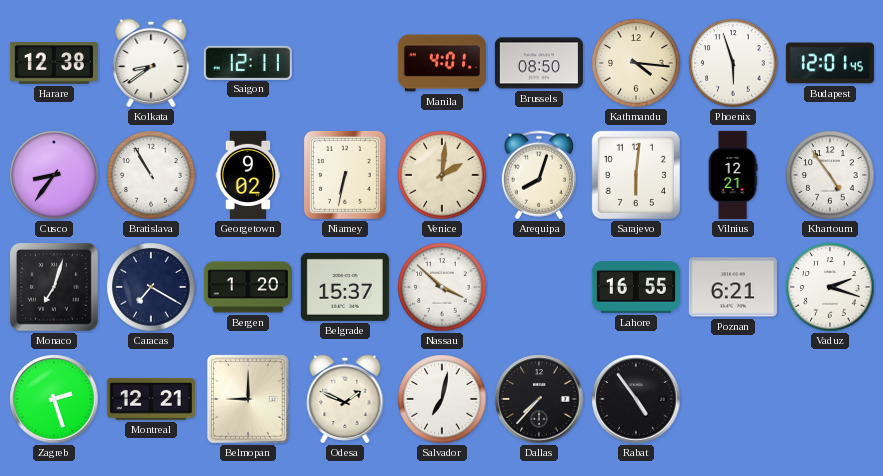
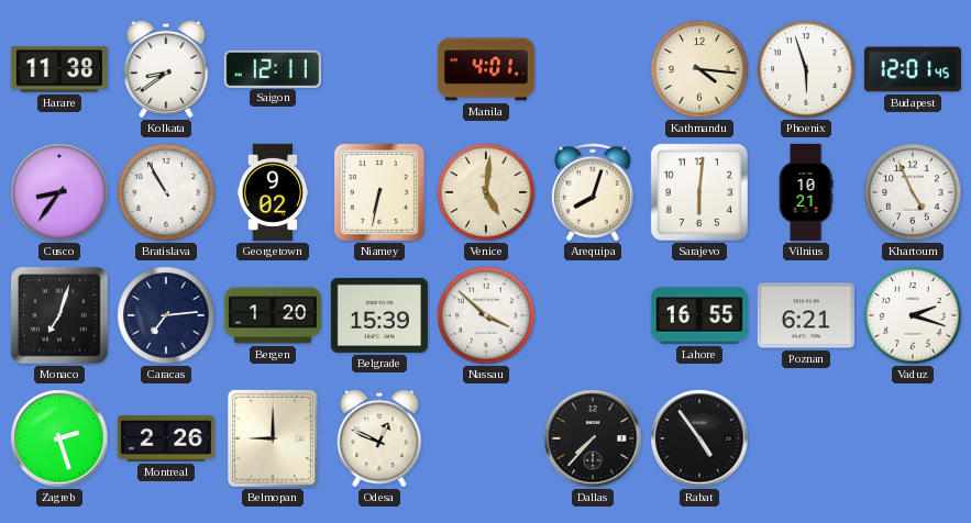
Harare: 12:38 -> 11:38 (59, 69)
Brussels: 08:50 -> none (539, 63)
Venice: 2:01 -> 5:01 (486, 192)
Vilnius: 12:21 -> 10:21 (806, 192)
Khartoum: 4:54 -> 4:56 (913, 192)
Caracas: 7:20 -> 7:14 (166, 315)
Belgrade: 15:37 -> 15:39 (379, 315)
Montreal: 12:21 -> 2:26 (166, 438)
Odesa: 1:49 -> 12:49 (379, 438)
Salvador: 7:02 -> none (442, 399)
